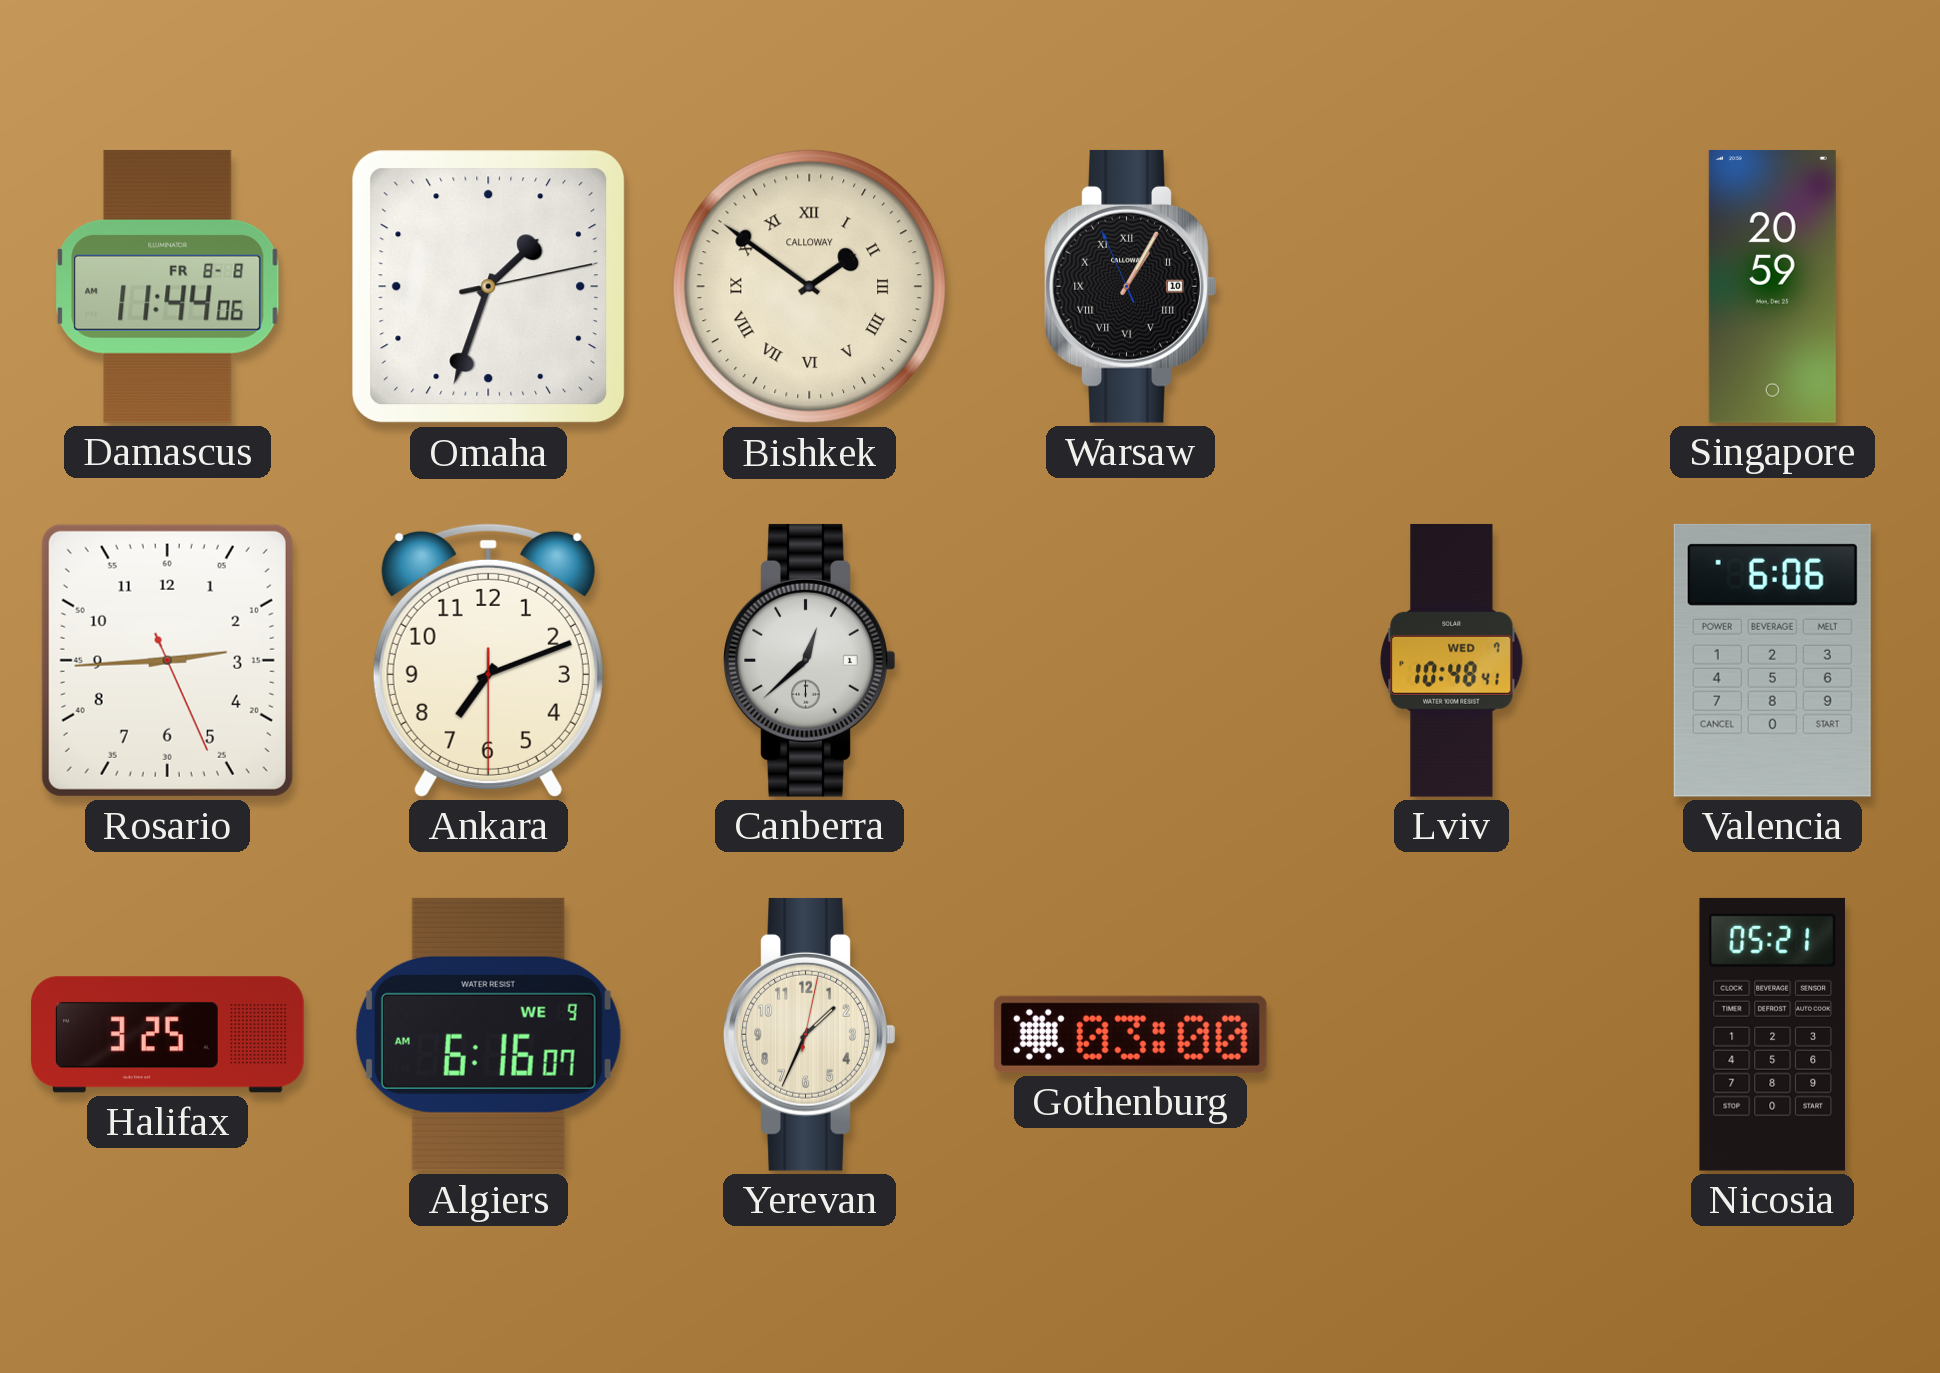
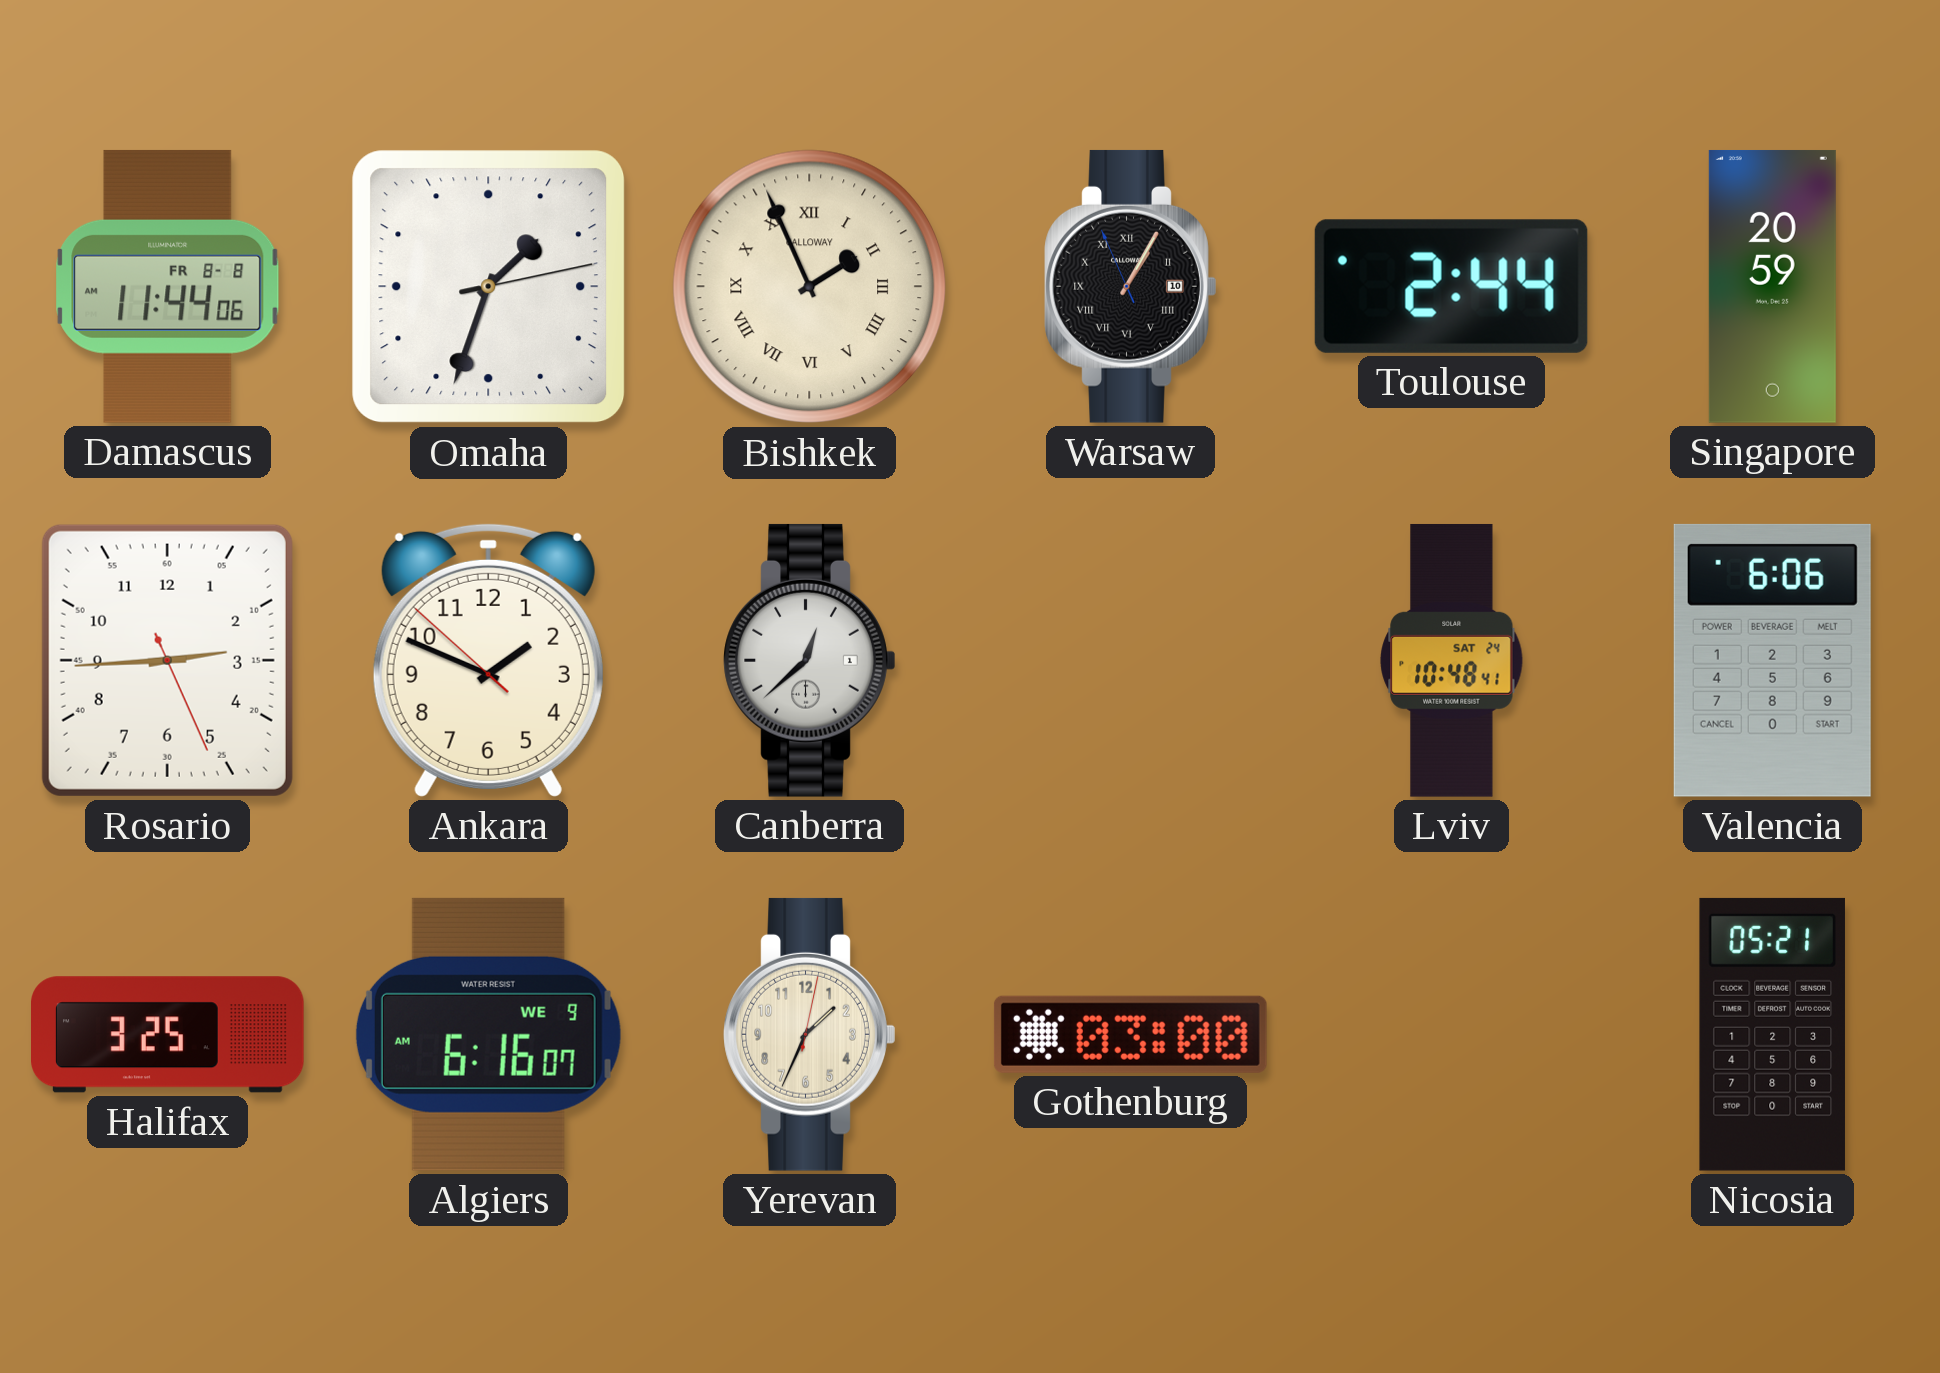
Bishkek: 1:51 -> 1:56 (810, 287)
Toulouse: none -> 2:44 (1451, 286)
Ankara: 7:11 -> 1:48 (488, 660)
Lviv date: WED 7 -> SAT 24 (1452, 660)
